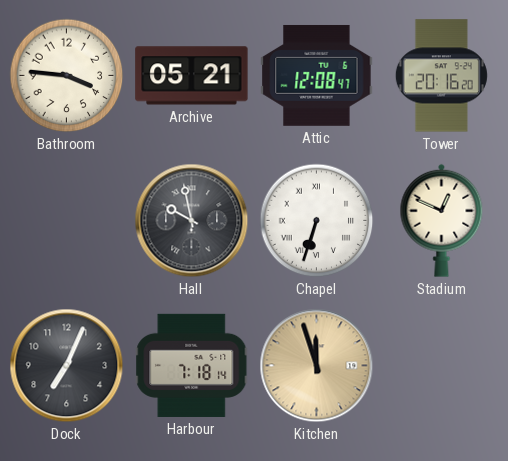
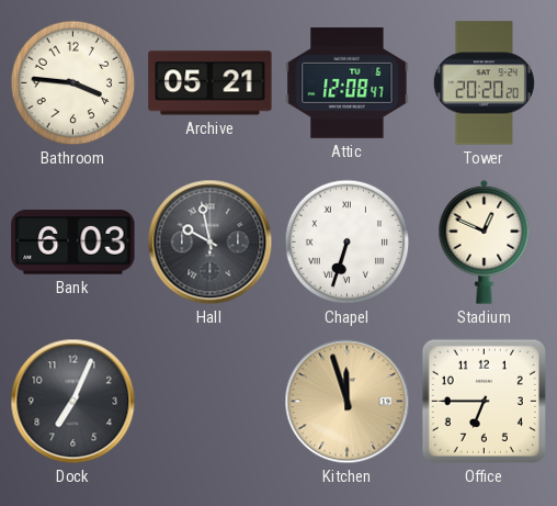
Tower: 20:16 -> 20:20 (484, 83)
Bank: none -> 6:03 (73, 243)
Harbour: 7:18 -> none (192, 365)
Office: none -> 6:45 (484, 401)
